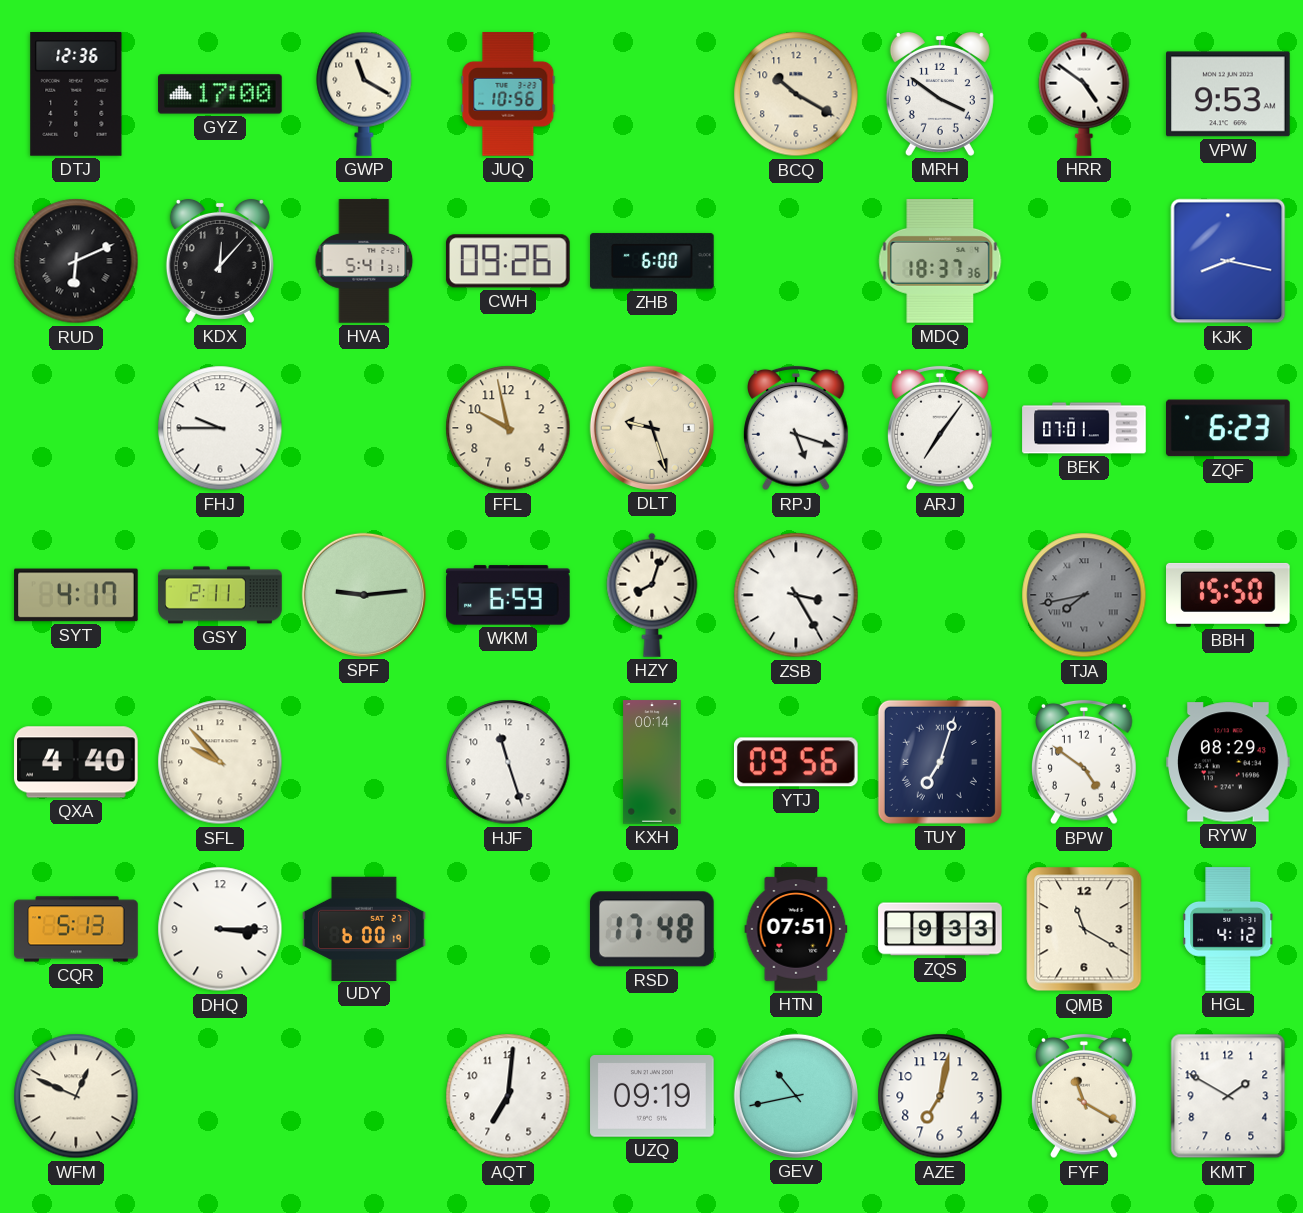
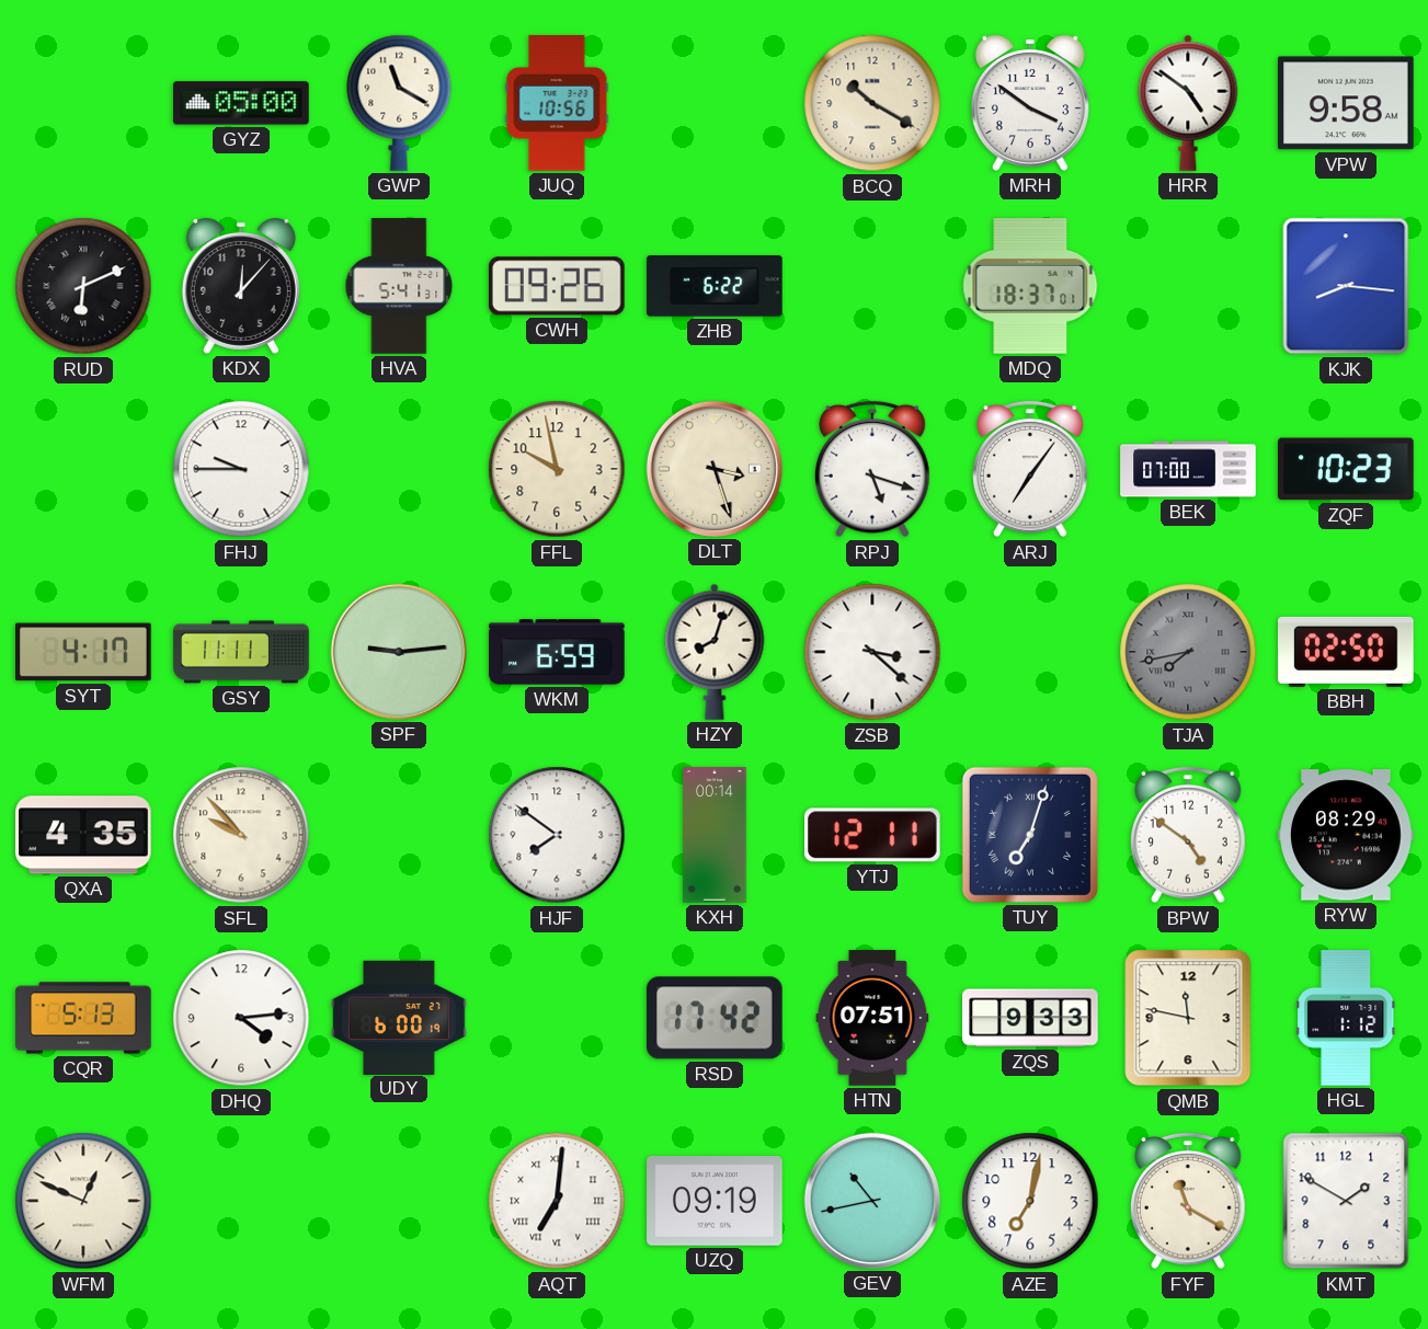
DTJ: 12:36 -> none (76, 95)
GYZ: 17:00 -> 05:00 (241, 103)
VPW: 9:53 -> 9:58 (1347, 103)
ZHB: 6:00 -> 6:22 (715, 286)
MDQ: 18:37:36 -> 18:37:01 (1030, 287)
KJK: 8:17 -> 8:16 (1346, 286)
DLT: 9:27 -> 3:27 (715, 469)
BEK: 07:01 -> 07:00 (1188, 469)
ZQF: 6:23 -> 10:23 (1347, 469)
GSY: 2:11 -> 11:11 (241, 652)
ZSB: 3:25 -> 3:22 (872, 652)
BBH: 15:50 -> 02:50 (1347, 652)
QXA: 4:40 -> 4:35 (83, 835)
HJF: 11:27 -> 7:51 (557, 835)
YTJ: 09:56 -> 12:11 (873, 835)
DHQ: 3:15 -> 4:14 (241, 1018)
RSD: 17:48 -> 17:42 (715, 1018)
QMB: 11:20 -> 11:47 (1188, 1018)
HGL: 4:12 -> 1:12 (1346, 1018)
AQT numerals: Arabic -> Roman (557, 1201)
